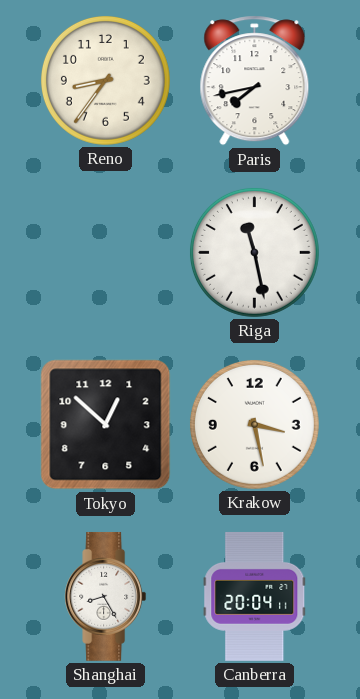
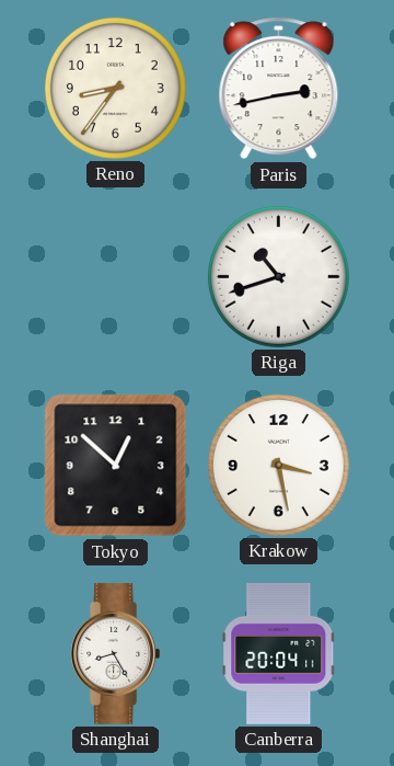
Paris: 7:43 -> 2:43 (279, 89)
Riga: 11:28 -> 10:42 (278, 276)
